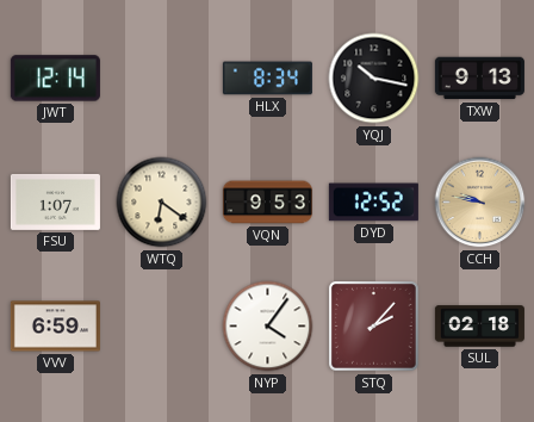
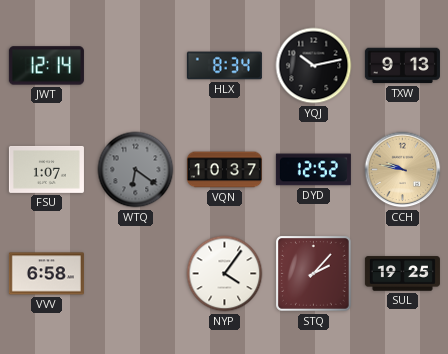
YQJ: 10:17 -> 10:13 (314, 66)
WTQ dial: cream -> grey (136, 170)
VQN: 9:53 -> 10:37 (224, 170)
VVV: 6:59 -> 6:58 (46, 274)
SUL: 02:18 -> 19:25 (402, 274)
